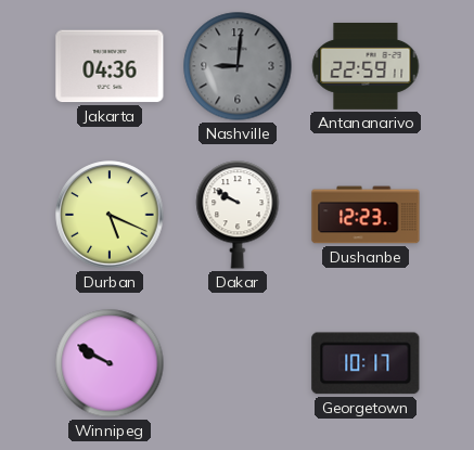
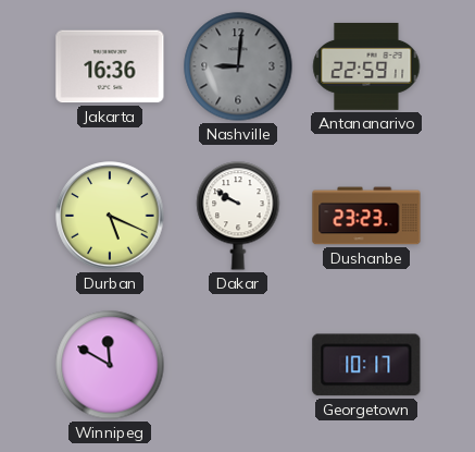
Jakarta: 04:36 -> 16:36 (110, 66)
Dushanbe: 12:23 -> 23:23 (366, 216)
Winnipeg: 9:50 -> 11:50 (110, 365)
